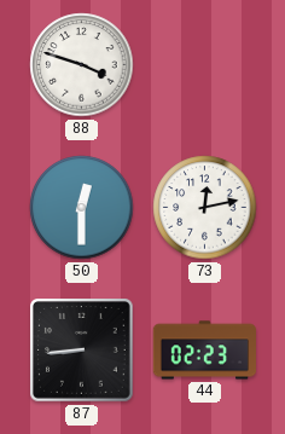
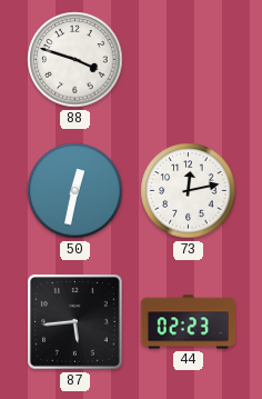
50: 12:30 -> 12:32 (75, 191)
87: 8:44 -> 5:44 (75, 322)
